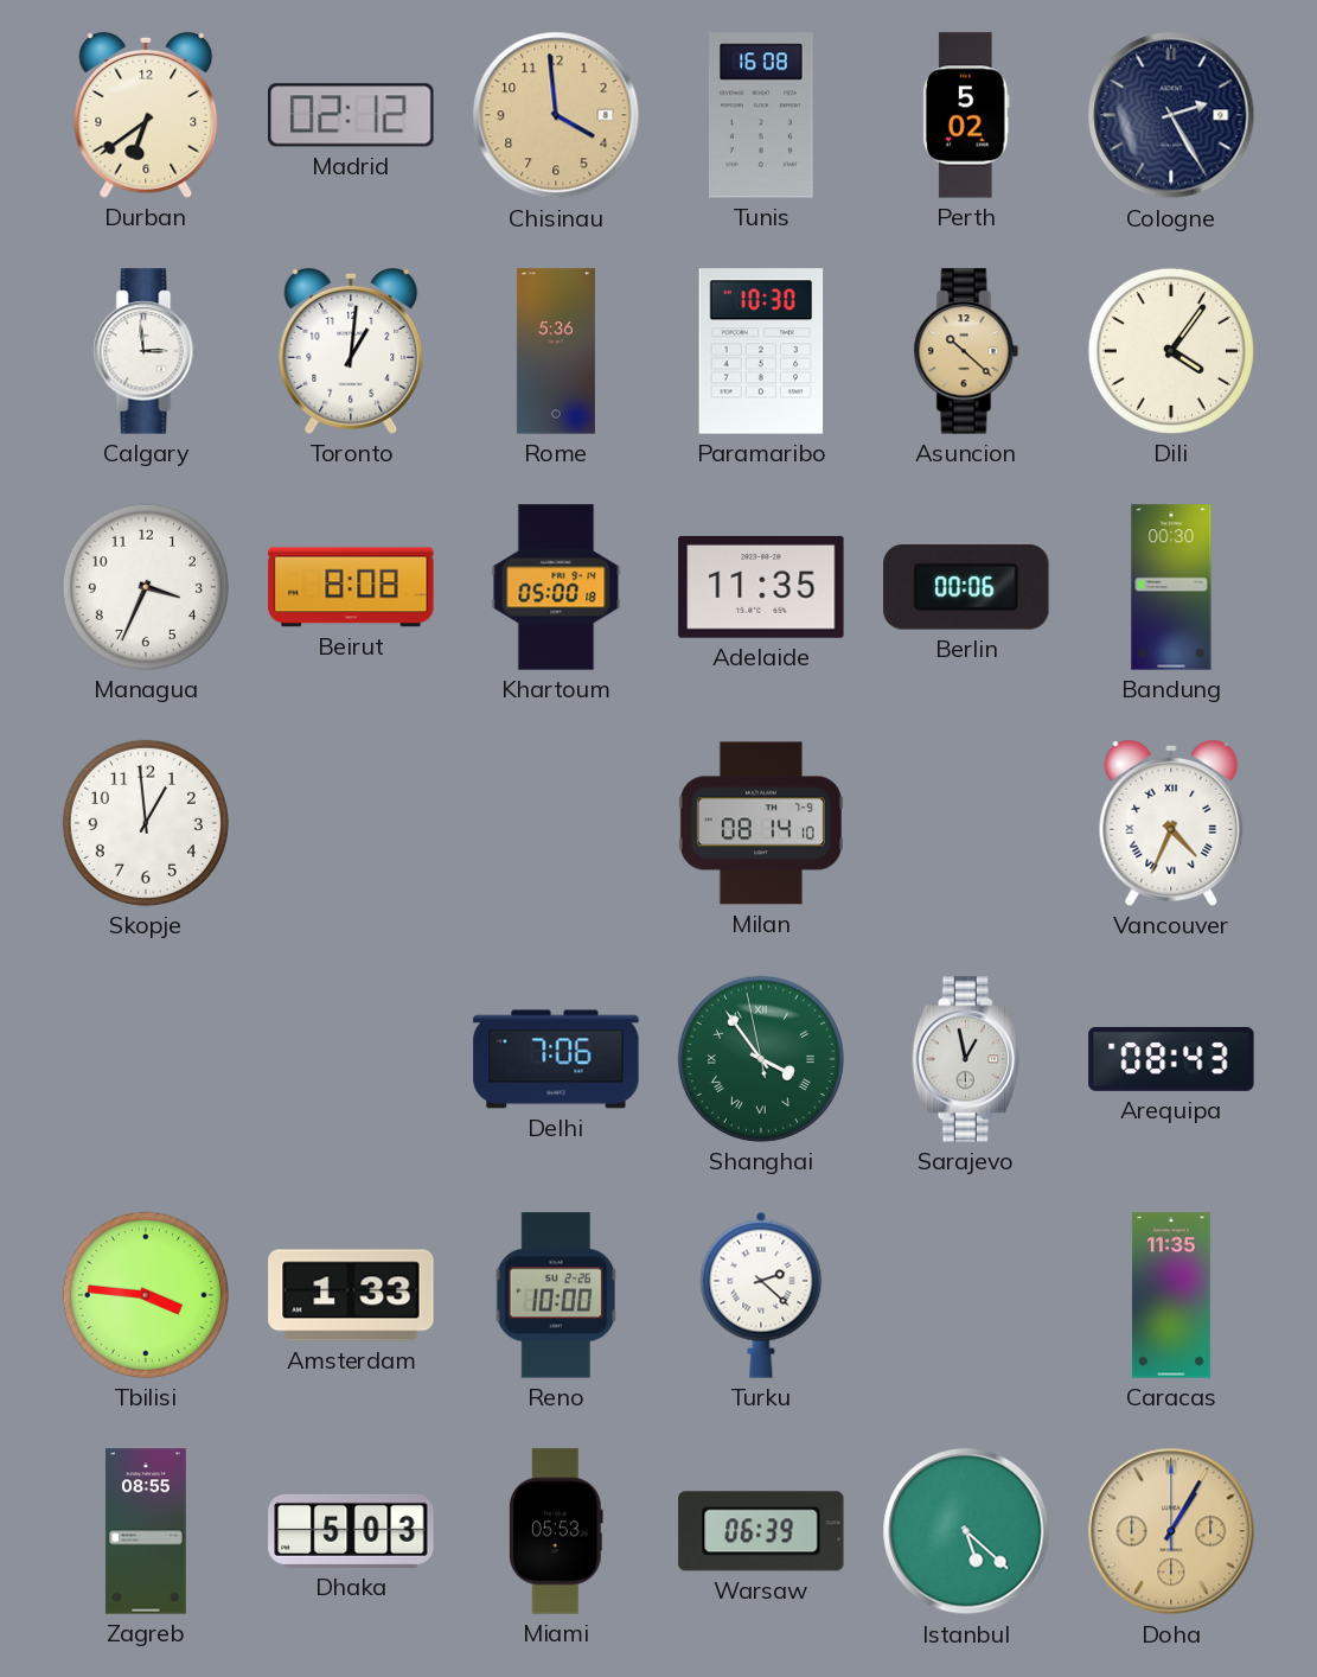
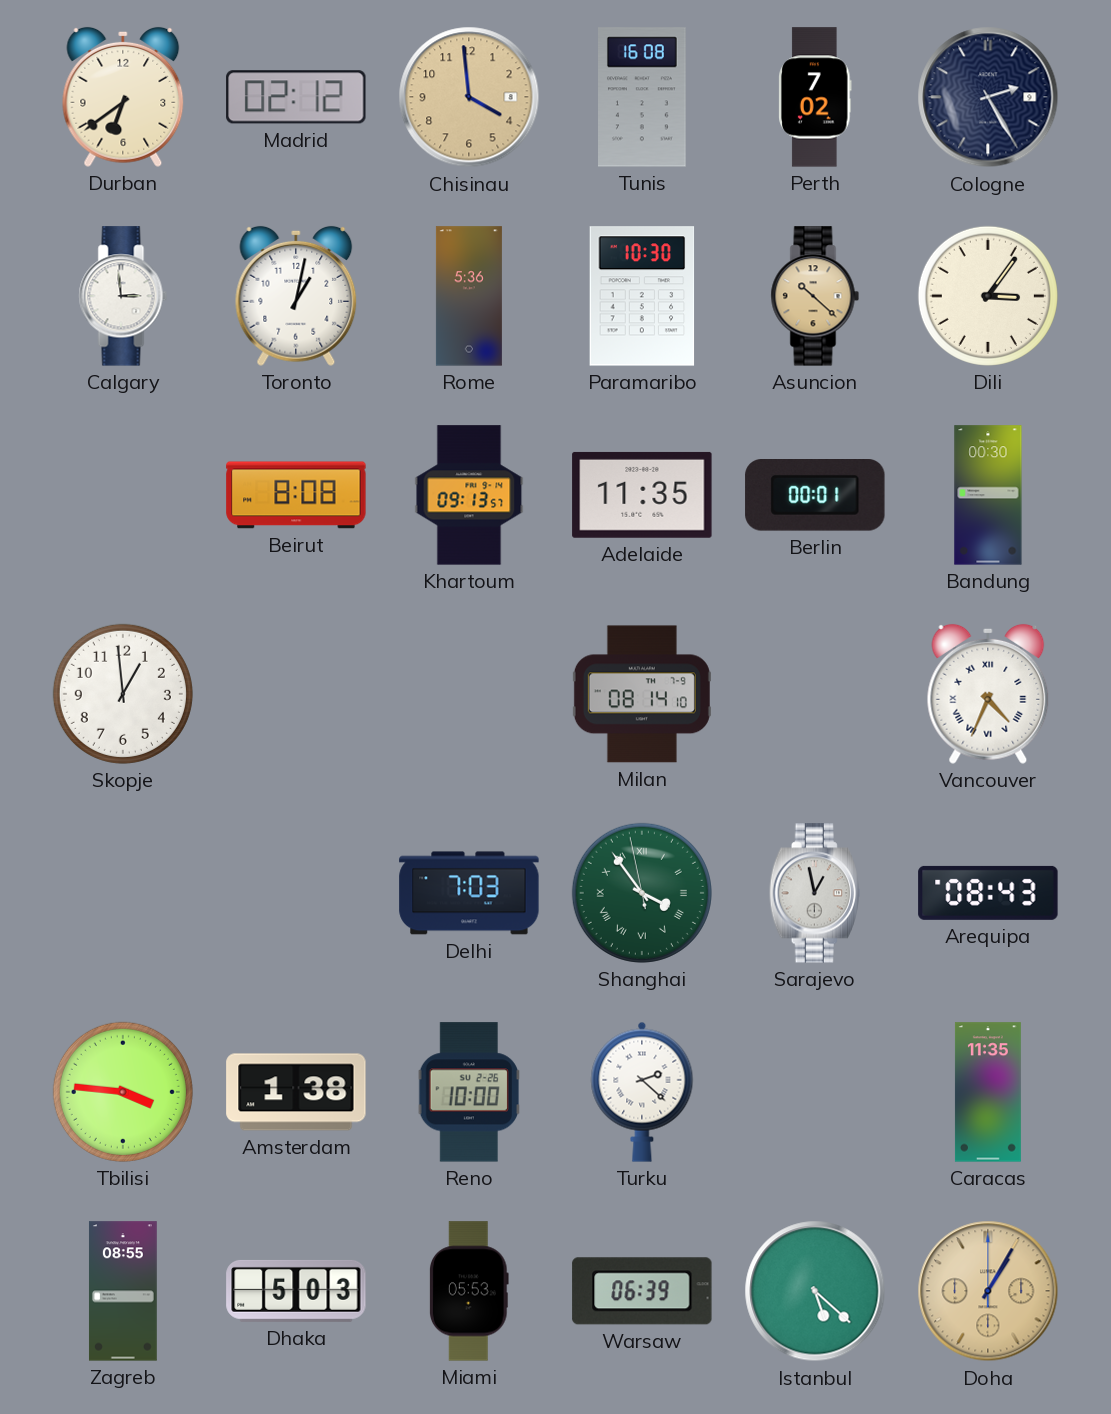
Perth: 5:02 -> 7:02 (815, 97)
Toronto: 1:01 -> 1:02 (296, 296)
Dili: 4:06 -> 3:06 (988, 296)
Managua: 3:34 -> none (146, 587)
Khartoum: 05:00 -> 09:13 (469, 495)
Berlin: 00:06 -> 00:01 (815, 496)
Delhi: 7:06 -> 7:03 (469, 893)
Amsterdam: 1:33 -> 1:38 (296, 1092)
